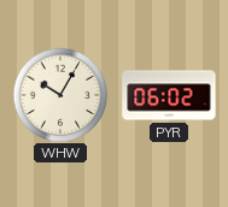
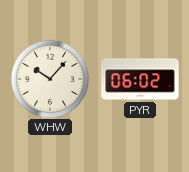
WHW: 10:05 -> 10:07 (50, 79)
